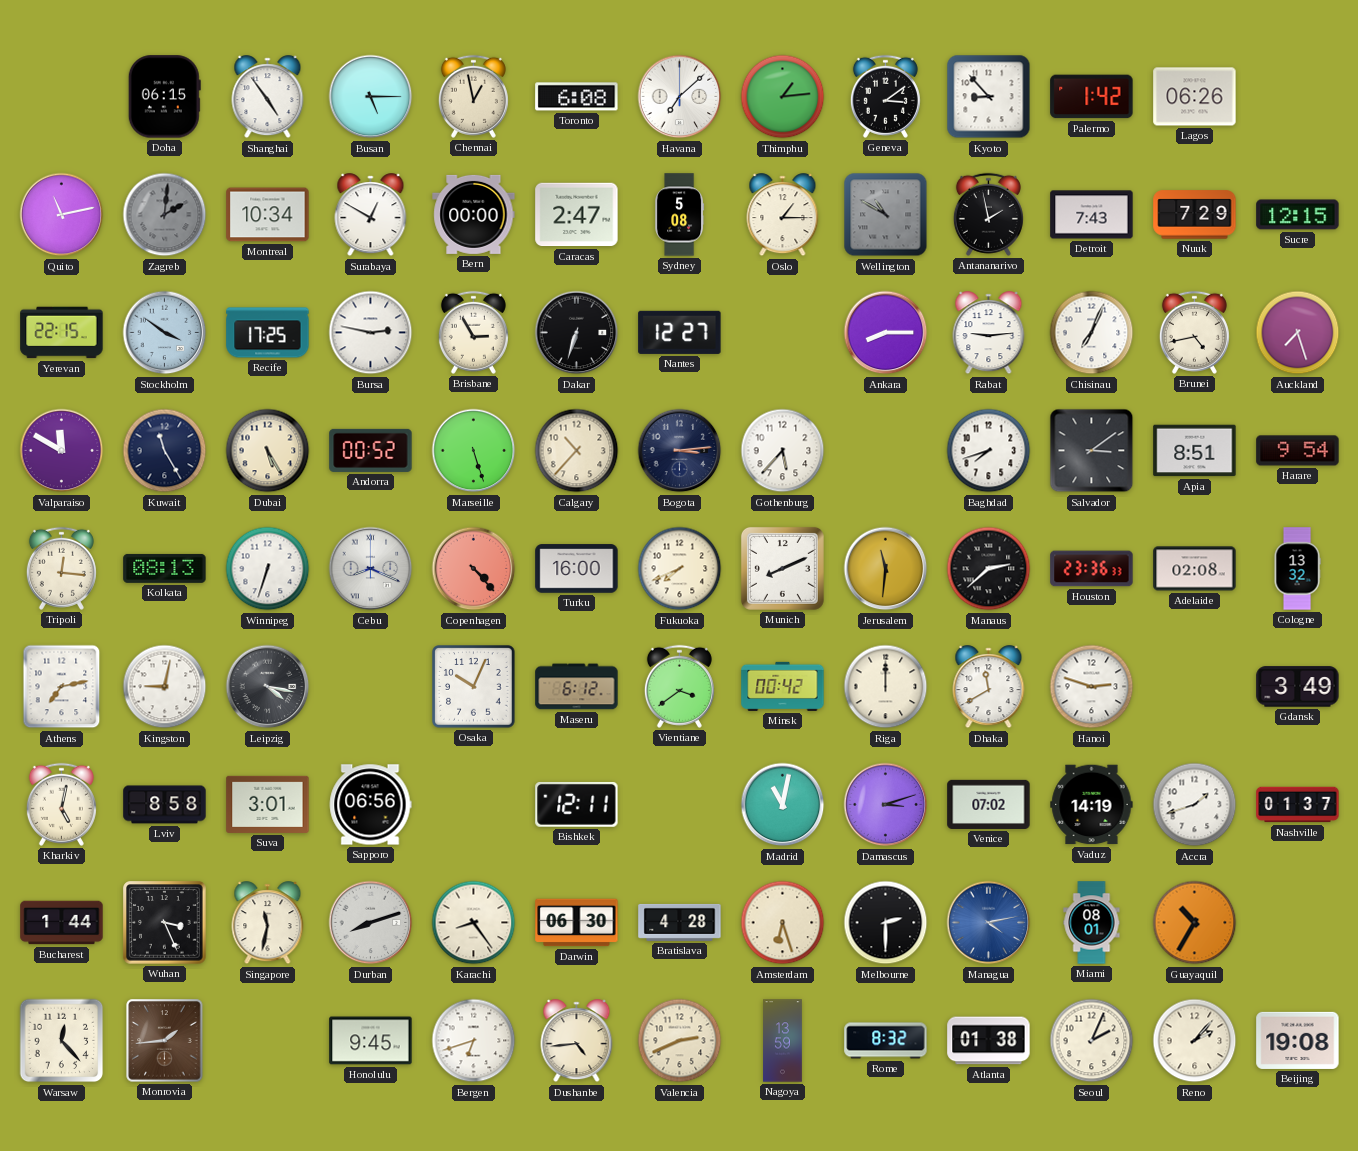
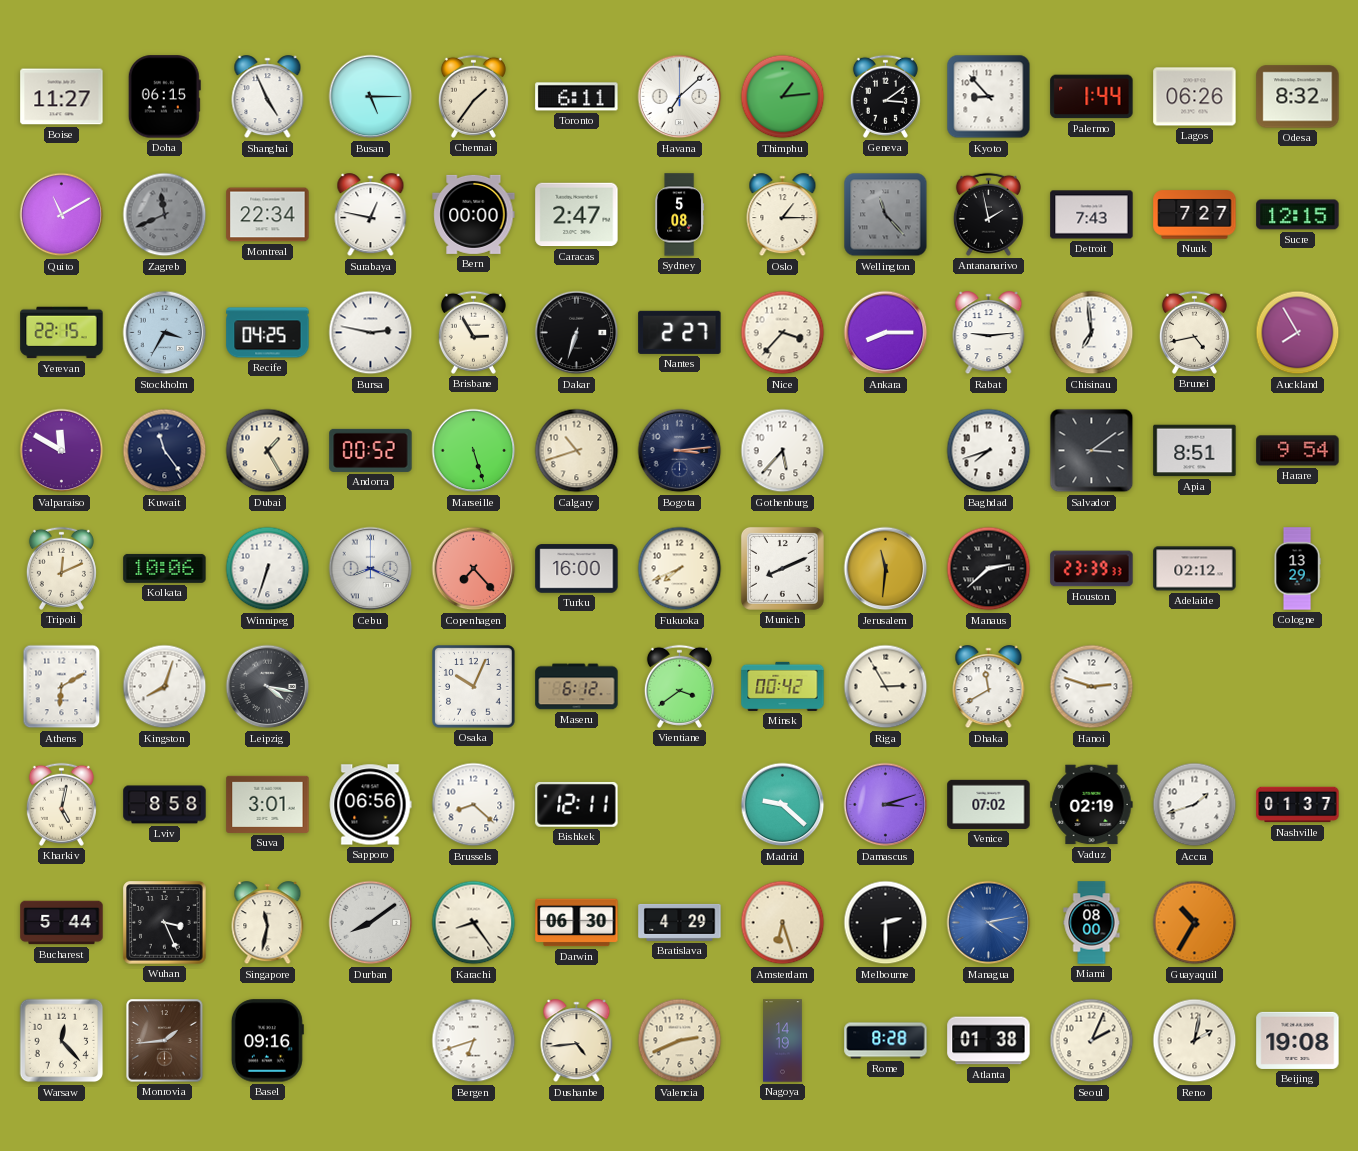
Boise: none -> 11:27 (62, 97)
Shanghai: 4:54 -> 4:56 (268, 97)
Chennai: 12:58 -> 1:36 (473, 96)
Toronto: 6:08 -> 6:11 (577, 97)
Palermo: 1:42 -> 1:44 (1092, 97)
Odesa: none -> 8:32 (1298, 97)
Quito: 11:13 -> 11:10 (62, 215)
Zagreb: 2:01 -> 11:41 (165, 215)
Montreal: 10:34 -> 22:34 (268, 215)
Surabaya: 12:50 -> 12:47 (371, 215)
Wellington: 10:50 -> 11:23 (886, 215)
Nuuk: 7:29 -> 7:27 (1195, 215)
Stockholm: 3:51 -> 3:35 (165, 333)
Recife: 17:25 -> 04:25 (268, 333)
Nantes: 12:27 -> 2:27 (680, 332)
Nice: none -> 3:37 (783, 333)
Chisinau: 7:04 -> 6:59 (1092, 333)
Auckland: 7:27 -> 7:55 (1298, 333)
Kuwait: 11:25 -> 11:24 (165, 451)
Dubai: 5:25 -> 1:25 (268, 451)
Calgary: 10:37 -> 10:42 (577, 451)
Tripoli: 12:16 -> 12:11 (61, 568)
Kolkata: 08:13 -> 10:06 (165, 568)
Copenhagen: 4:23 -> 7:23 (474, 569)
Houston: 23:36 -> 23:39 (1092, 569)
Adelaide: 02:08 -> 02:12 (1195, 569)
Cologne: 13:32 -> 13:29 (1297, 569)
Athens: 7:13 -> 6:10 (62, 687)
Kingston: 9:02 -> 8:03 (165, 687)
Riga: 12:00 -> 2:55 (886, 687)
Gdansk: 3:49 -> none (1298, 687)
Brussels: none -> 8:22 (474, 805)
Madrid: 11:02 -> 9:22 (783, 805)
Vaduz: 14:19 -> 02:19 (1092, 805)
Bucharest: 1:44 -> 5:44 (62, 923)
Durban: 8:12 -> 8:09 (371, 923)
Bratislava: 4:28 -> 4:29 (680, 922)
Miami: 08:01 -> 08:00 (1092, 923)
Basel: none -> 09:16 (267, 1041)
Honolulu: 9:45 -> none (371, 1041)
Nagoya: 13:59 -> 14:19 (783, 1041)
Rome: 8:32 -> 8:28 (886, 1041)
Reno: 2:07 -> 2:02 (1195, 1041)
